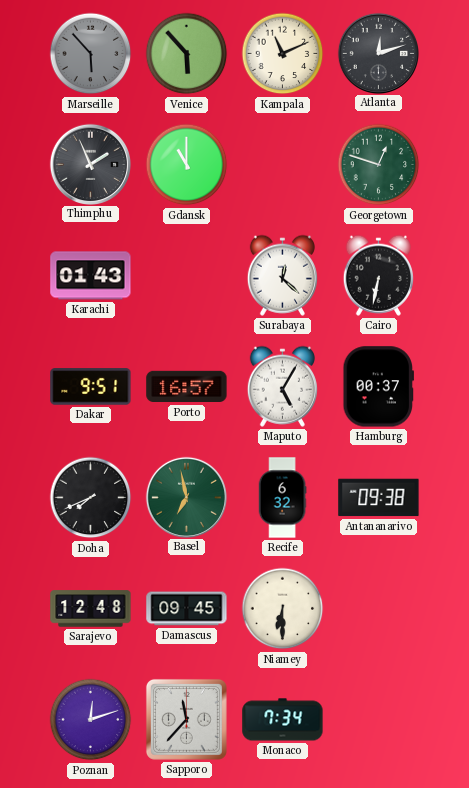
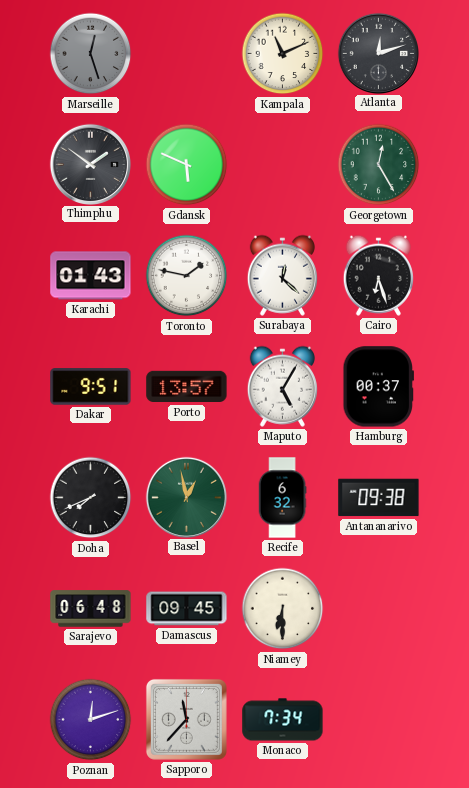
Marseille: 5:53 -> 12:27 (91, 54)
Venice: 5:53 -> none (187, 54)
Thimphu: 1:56 -> 1:51 (90, 164)
Gdansk: 11:00 -> 5:49 (187, 165)
Georgetown: 12:48 -> 12:25 (379, 165)
Toronto: none -> 1:47 (187, 276)
Cairo: 6:32 -> 6:27 (378, 275)
Porto: 16:57 -> 13:57 (187, 387)
Basel: 6:58 -> 12:58 (186, 497)
Sarajevo: 12:48 -> 06:48 (91, 609)
